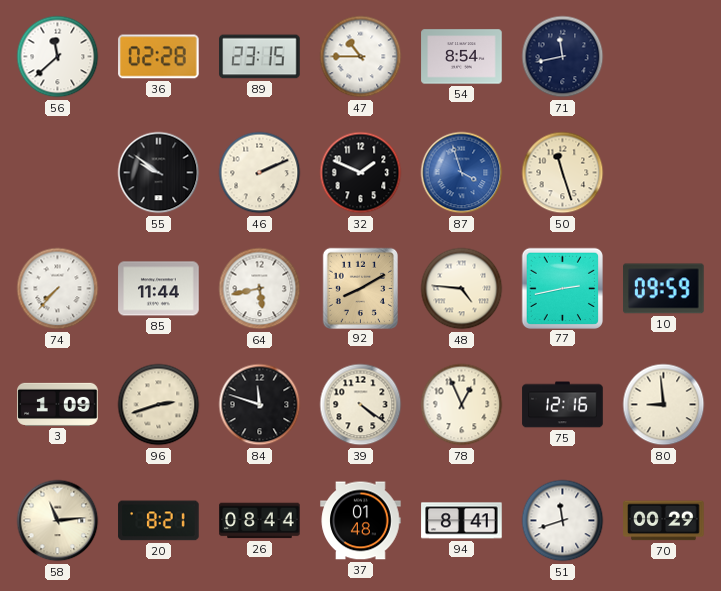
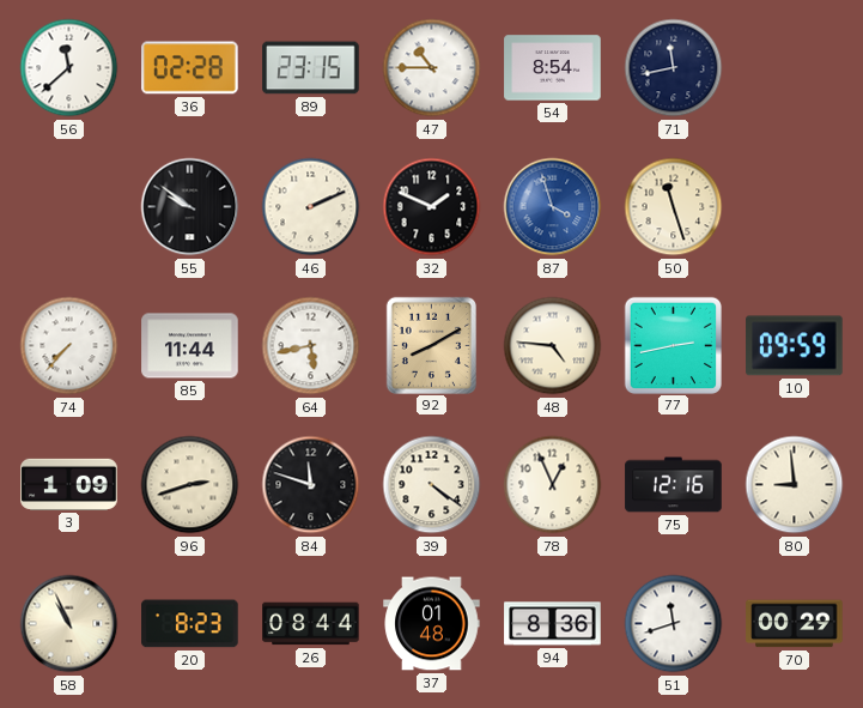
58: 11:14 -> 10:56 (69, 624)
20: 8:21 -> 8:23 (190, 624)
94: 8:41 -> 8:36 (553, 624)
